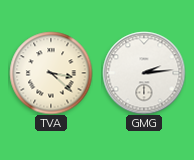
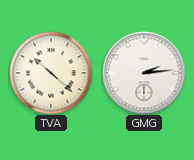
TVA: 3:22 -> 10:22 (51, 73)
